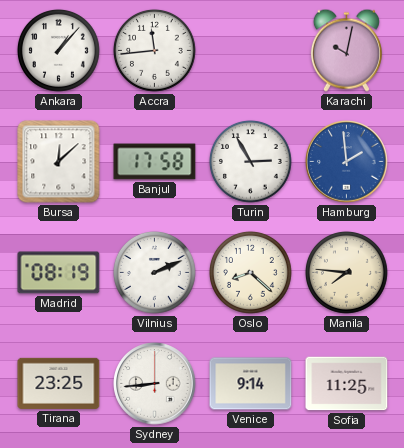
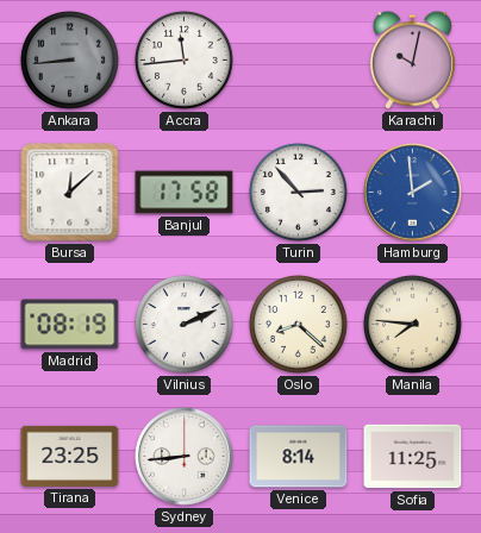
Ankara: 1:07 -> 8:44 (69, 59)
Ankara dial: white -> grey (69, 59)
Turin: 2:55 -> 2:53 (298, 192)
Venice: 9:14 -> 8:14 (299, 457)
